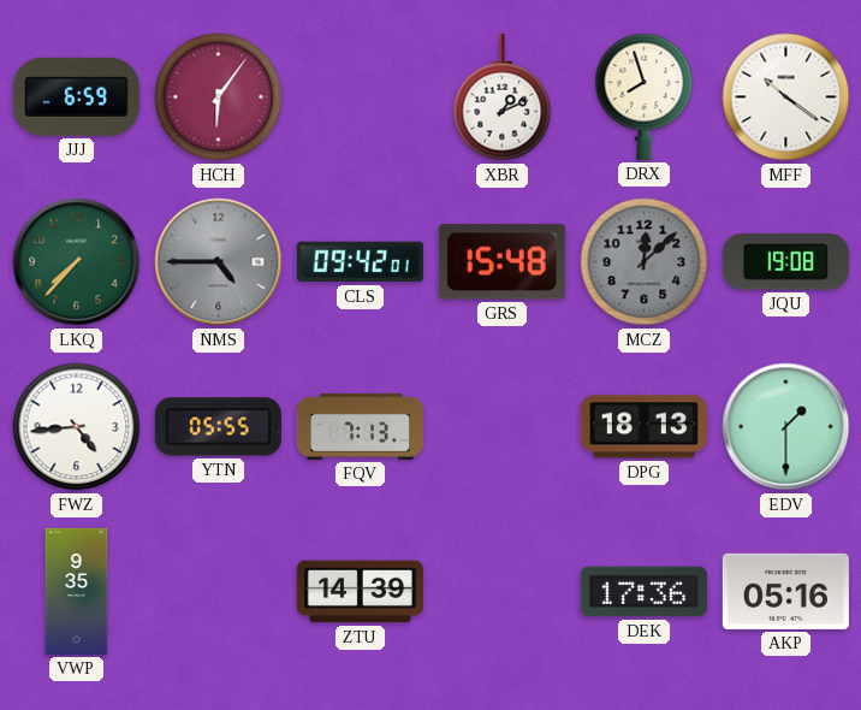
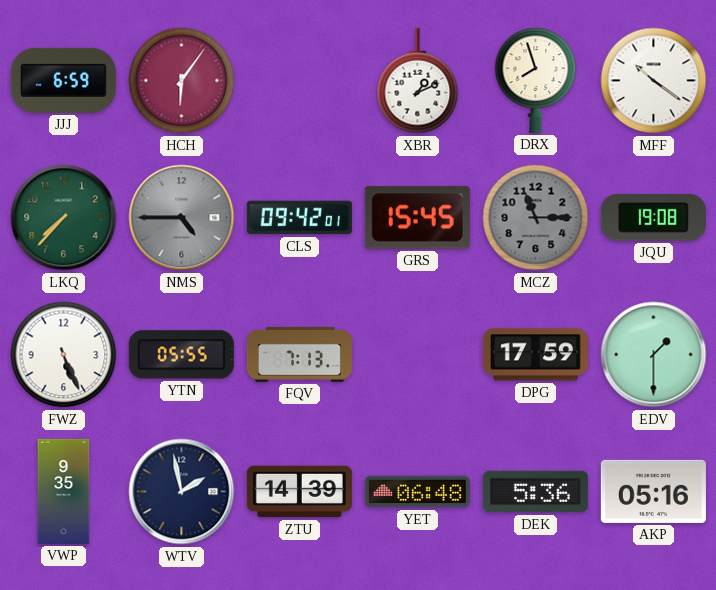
GRS: 15:48 -> 15:45 (417, 218)
MCZ: 12:08 -> 11:15 (536, 218)
FWZ: 4:44 -> 5:26 (64, 355)
DPG: 18:13 -> 17:59 (535, 355)
WTV: none -> 1:58 (182, 492)
YET: none -> 06:48 (417, 492)
DEK: 17:36 -> 5:36 (535, 492)
